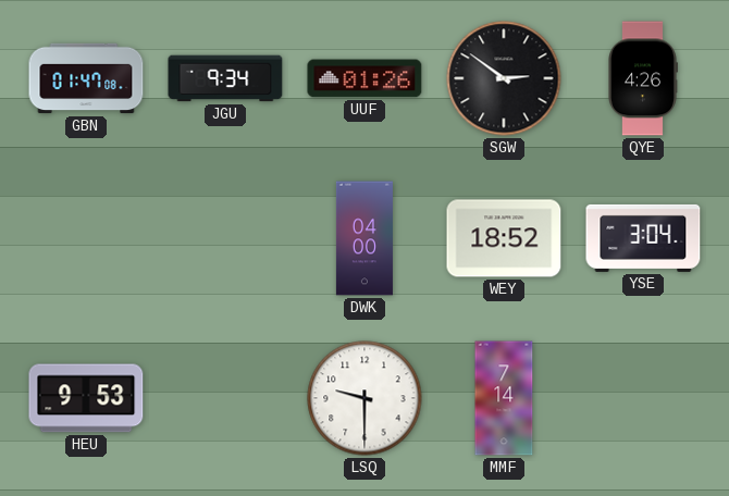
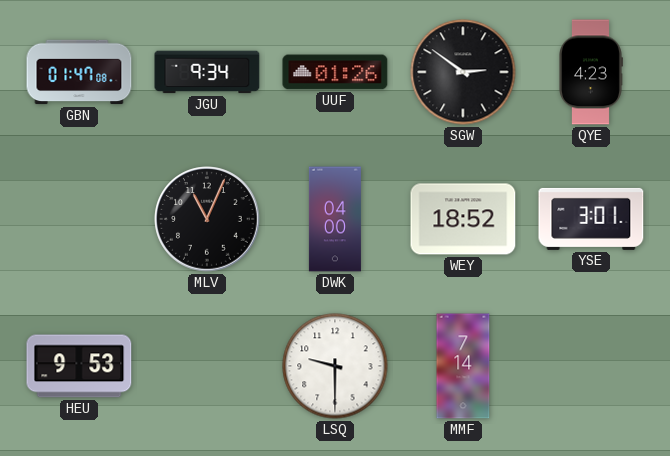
QYE: 4:26 -> 4:23 (591, 72)
MLV: none -> 11:04 (207, 219)
YSE: 3:04 -> 3:01 (591, 219)
